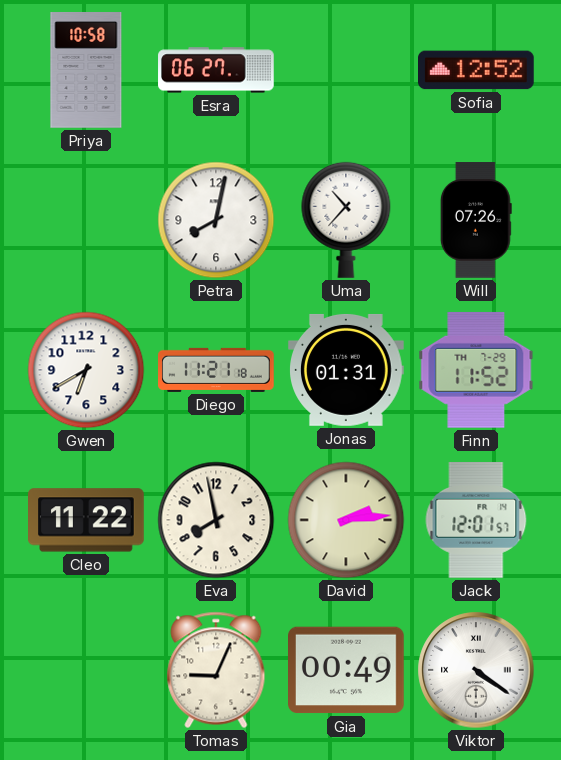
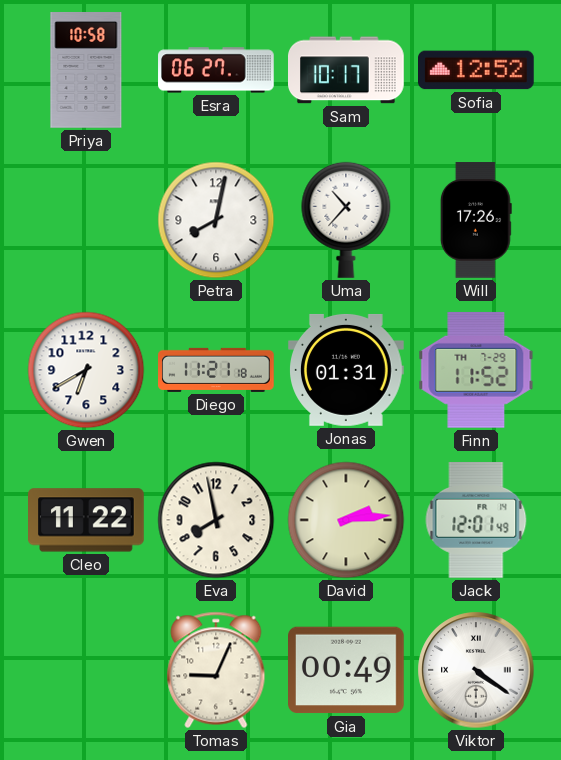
Sam: none -> 10:17 (347, 70)
Will: 07:26 -> 17:26 (476, 220)
Jack: 12:01:57 -> 12:01:49 (476, 521)
